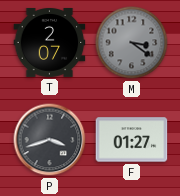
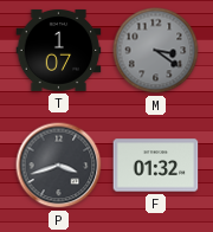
T: 2:07 -> 1:07 (59, 50)
F: 01:27 -> 01:32 (156, 166)
